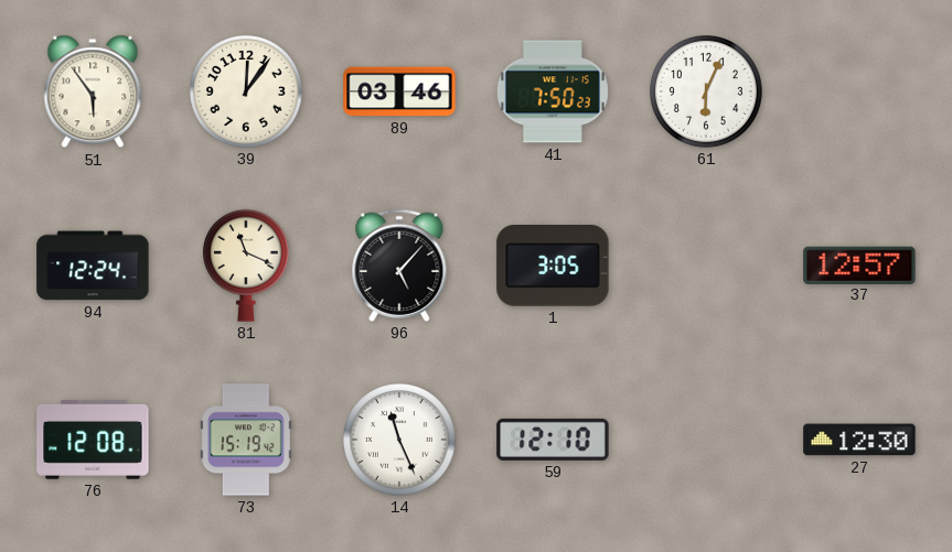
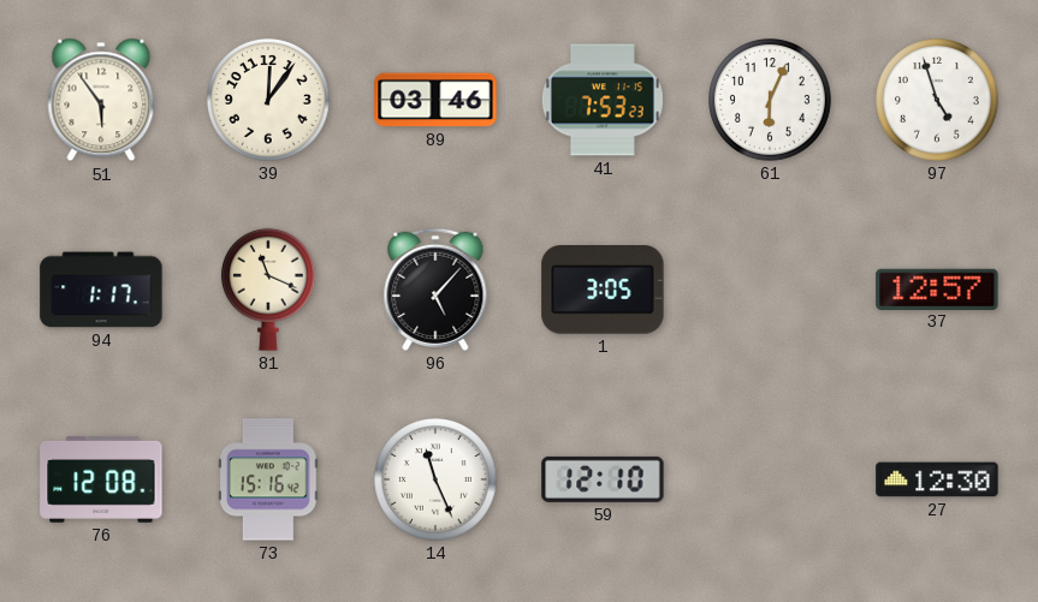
41: 7:50 -> 7:53 (603, 100)
97: none -> 4:57 (938, 101)
94: 12:24 -> 1:17 (101, 290)
73: 15:19 -> 15:16 (268, 479)
